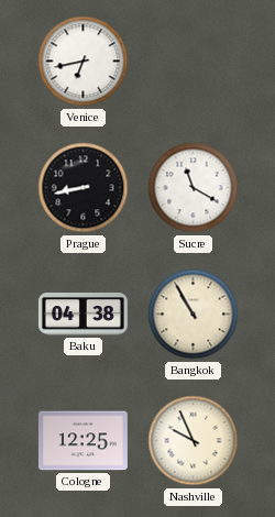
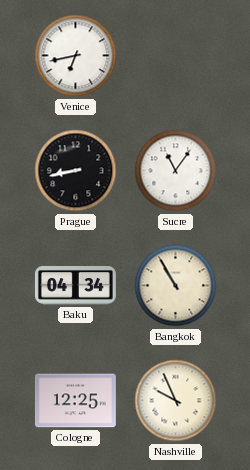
Sucre: 11:20 -> 11:06 (176, 171)
Baku: 04:38 -> 04:34 (75, 286)
